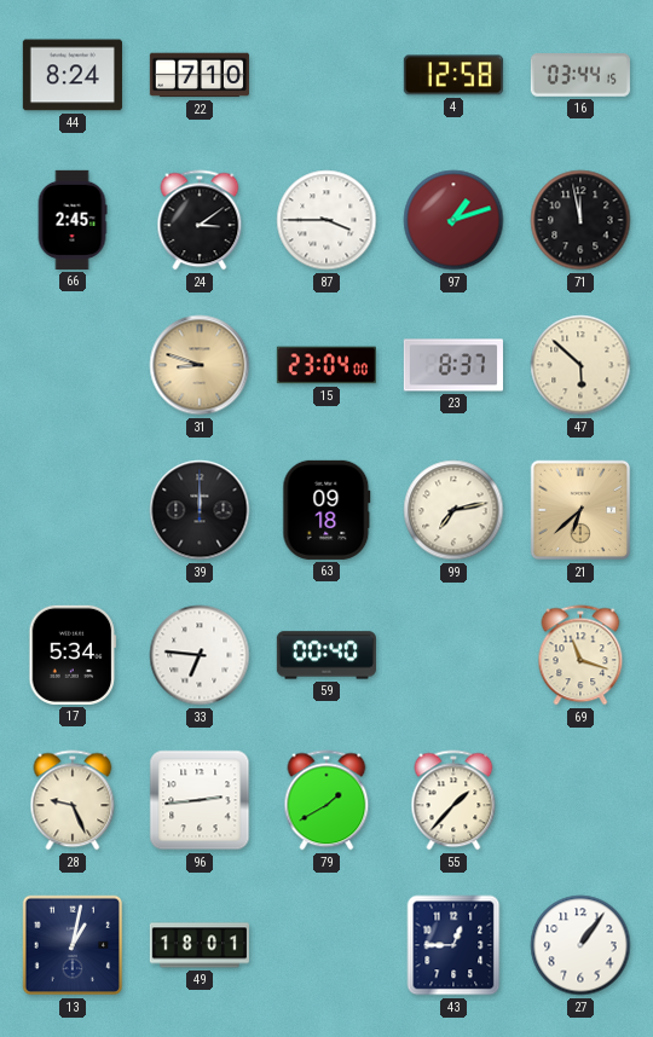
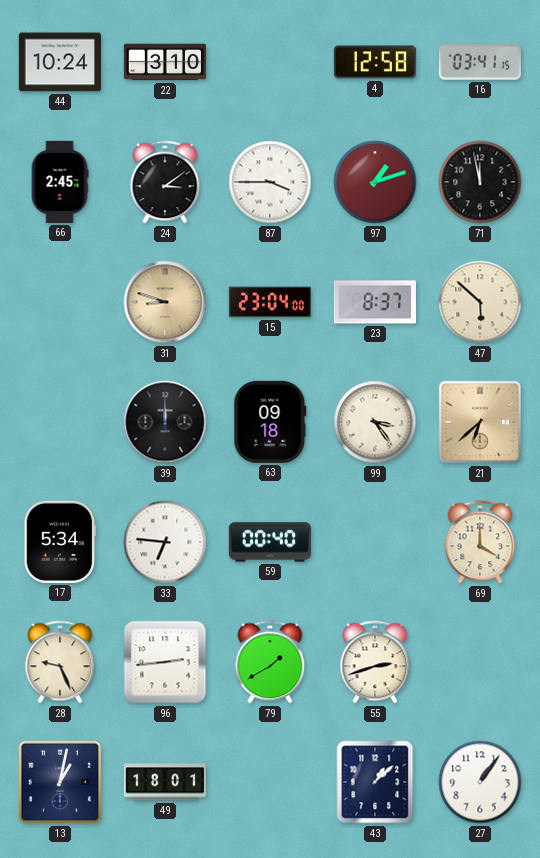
44: 8:24 -> 10:24 (60, 62)
22: 7:10 -> 3:10 (165, 62)
16: 03:44 -> 03:41 (480, 62)
99: 7:13 -> 3:24 (375, 422)
69: 11:18 -> 4:00 (480, 542)
55: 1:37 -> 2:42 (375, 662)
43: 12:45 -> 1:08 (375, 782)
